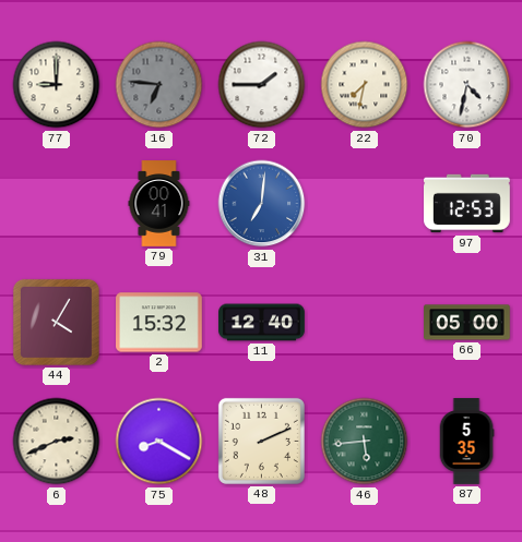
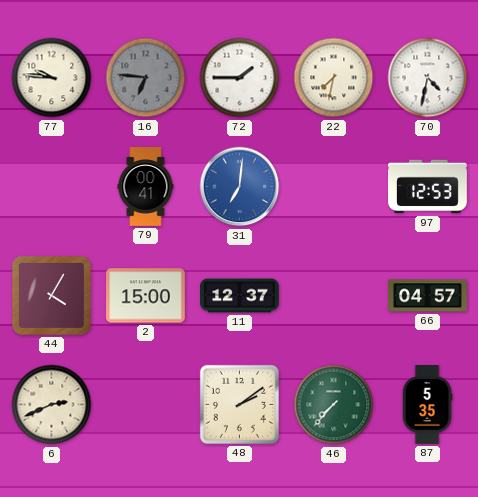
77: 9:00 -> 9:46 (52, 78)
2: 15:32 -> 15:00 (146, 296)
11: 12:40 -> 12:37 (240, 296)
66: 05:00 -> 04:57 (428, 296)
75: 8:20 -> none (159, 442)
48: 2:11 -> 2:09 (239, 404)
46: 5:44 -> 7:37 (334, 405)
